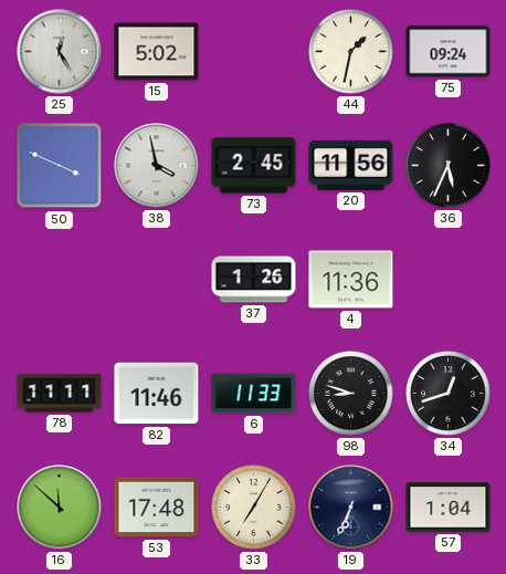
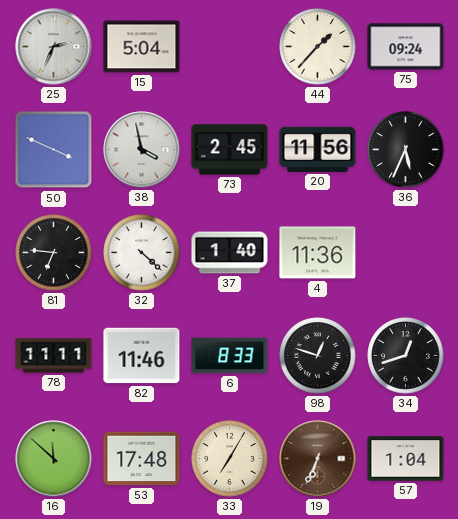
25: 12:25 -> 2:34 (54, 47)
15: 5:02 -> 5:04 (142, 47)
44: 1:32 -> 1:37 (318, 47)
81: none -> 6:46 (54, 253)
32: none -> 4:22 (142, 253)
37: 1:26 -> 1:40 (230, 253)
6: 11:33 -> 8:33 (230, 356)
98: 8:48 -> 12:48 (318, 356)
19 dial: navy -> brown (318, 459)
